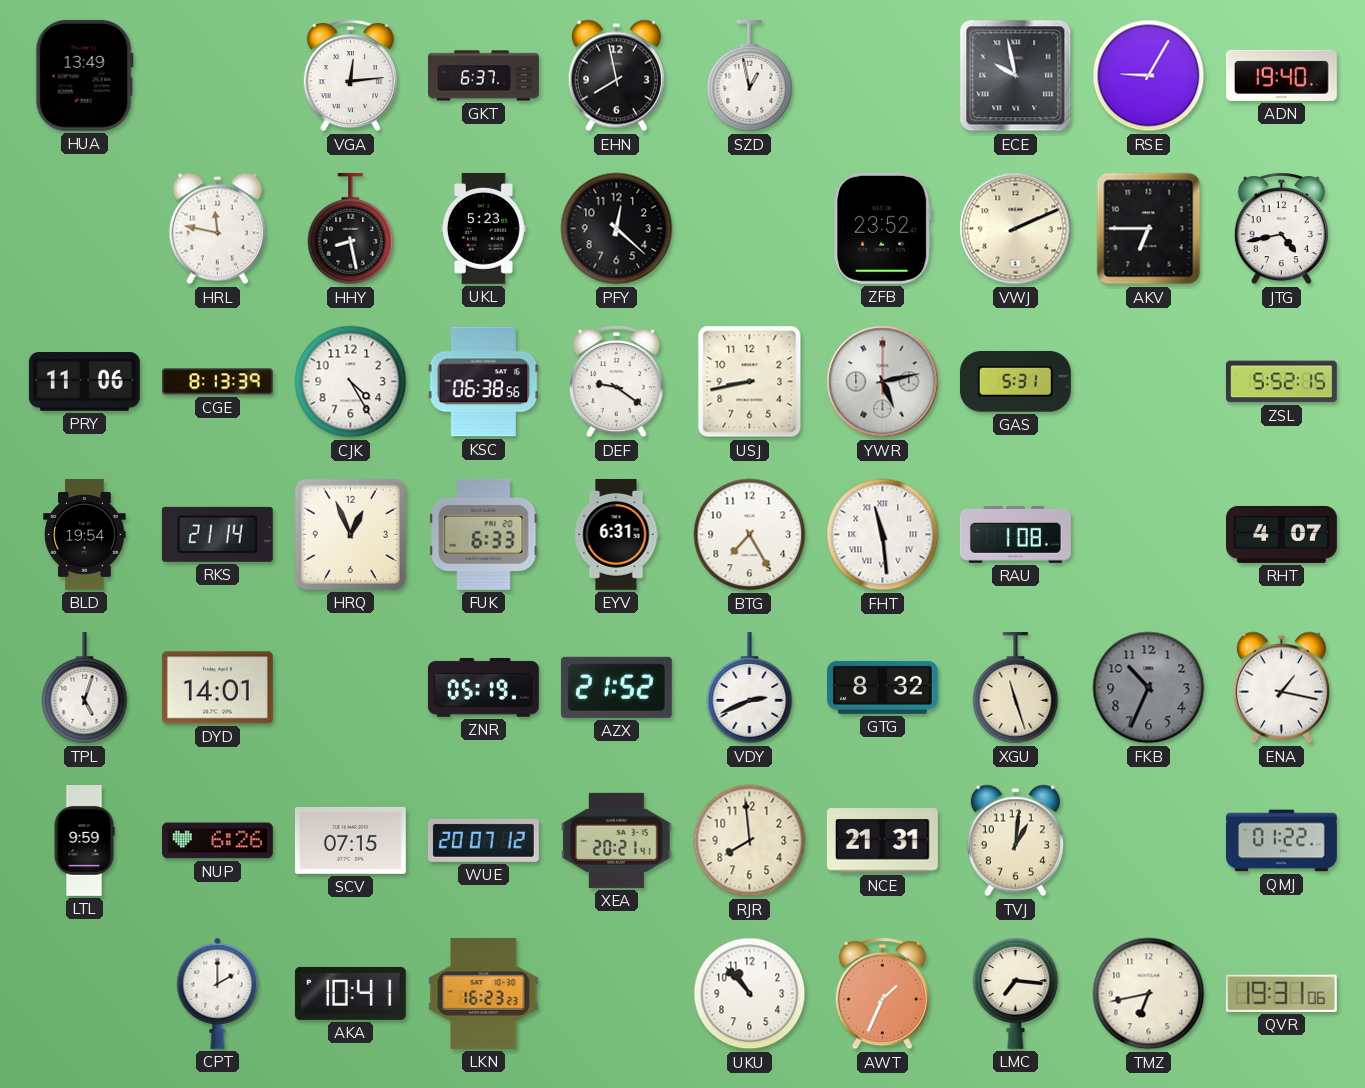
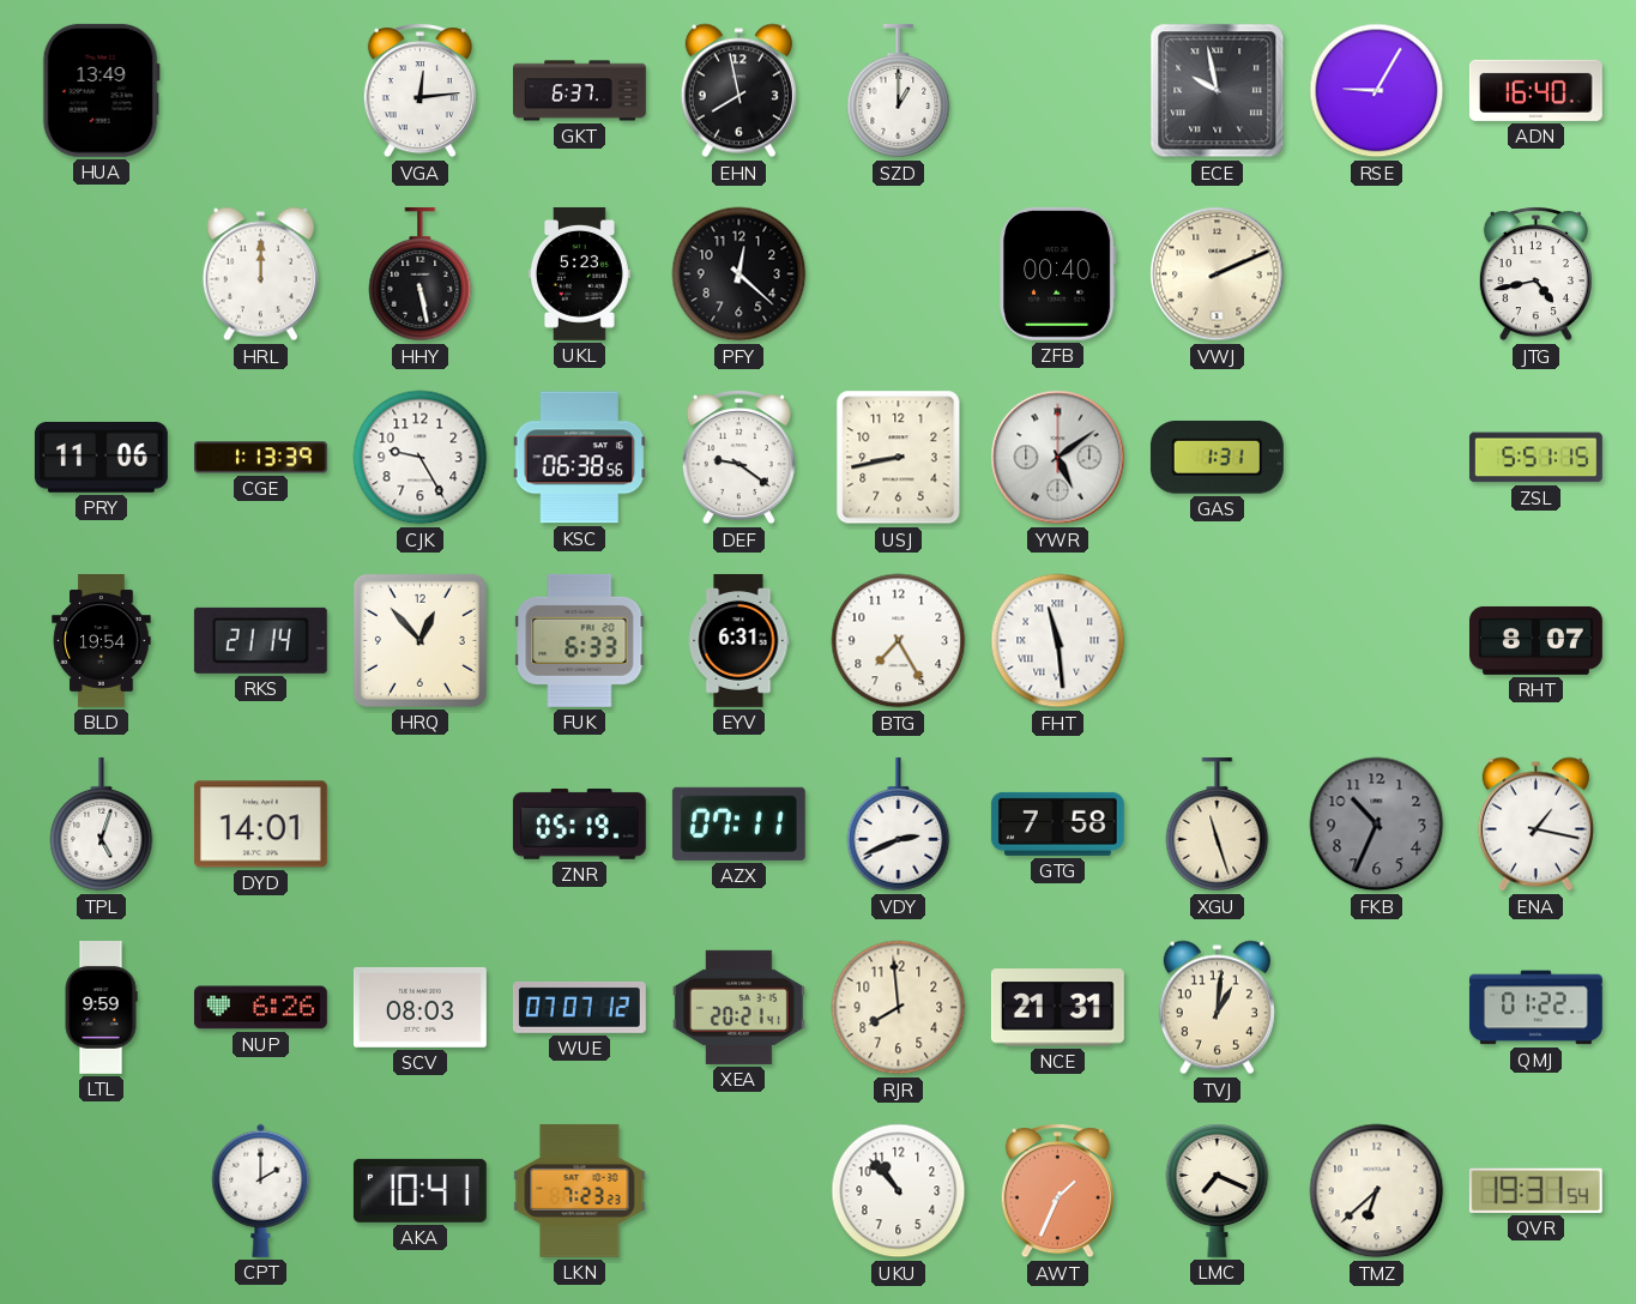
SZD: 12:58 -> 1:00 (899, 91)
ADN: 19:40 -> 16:40 (1535, 90)
HRL: 11:47 -> 12:00 (260, 274)
HHY: 8:28 -> 5:28 (421, 274)
ZFB: 23:52 -> 00:40 (1057, 273)
AKV: 6:45 -> none (1149, 229)
CGE: 8:13 -> 1:13 (260, 458)
CJK: 4:25 -> 9:25 (421, 458)
YWR: 5:13 -> 5:09 (1058, 458)
GAS: 5:31 -> 1:31 (1217, 458)
ZSL: 5:52 -> 5:51 (1535, 458)
HRQ: 12:56 -> 12:53 (419, 640)
RAU: 1:08 -> none (1015, 535)
RHT: 4:07 -> 8:07 (1537, 640)
AZX: 21:52 -> 07:11 (738, 823)
GTG: 8:32 -> 7:58 (1057, 823)
SCV: 07:15 -> 08:03 (419, 1007)
WUE: 20:07 -> 07:07 (579, 1007)
LKN: 16:23 -> 7:23 (580, 1190)
LMC: 7:16 -> 7:19 (1218, 1190)
TMZ: 6:43 -> 6:38 (1377, 1191)
QVR: 19:31:06 -> 19:31:54 (1535, 1190)
